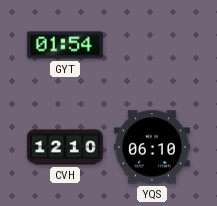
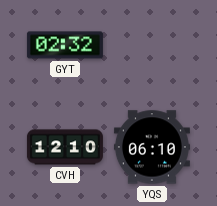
GYT: 01:54 -> 02:32 (65, 45)
